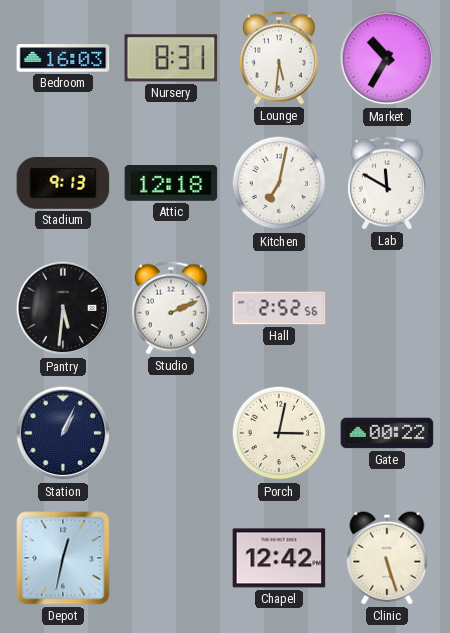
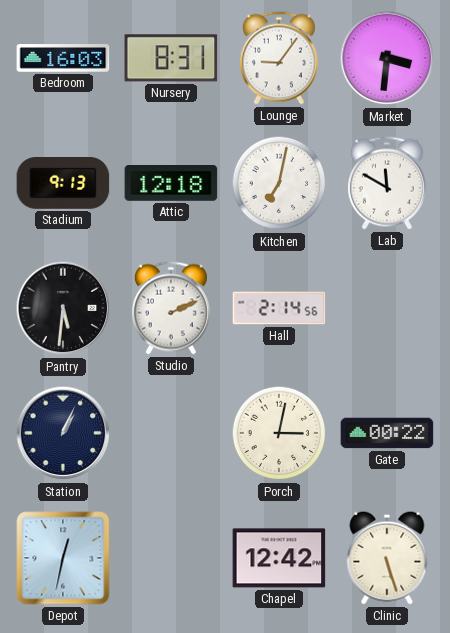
Lounge: 5:31 -> 9:06 (279, 58)
Market: 10:35 -> 3:31 (387, 58)
Hall: 2:52 -> 2:14 (279, 308)
